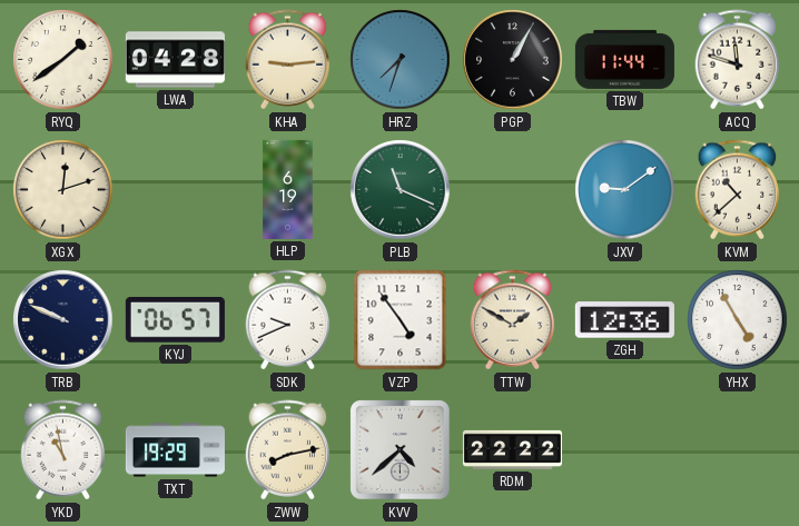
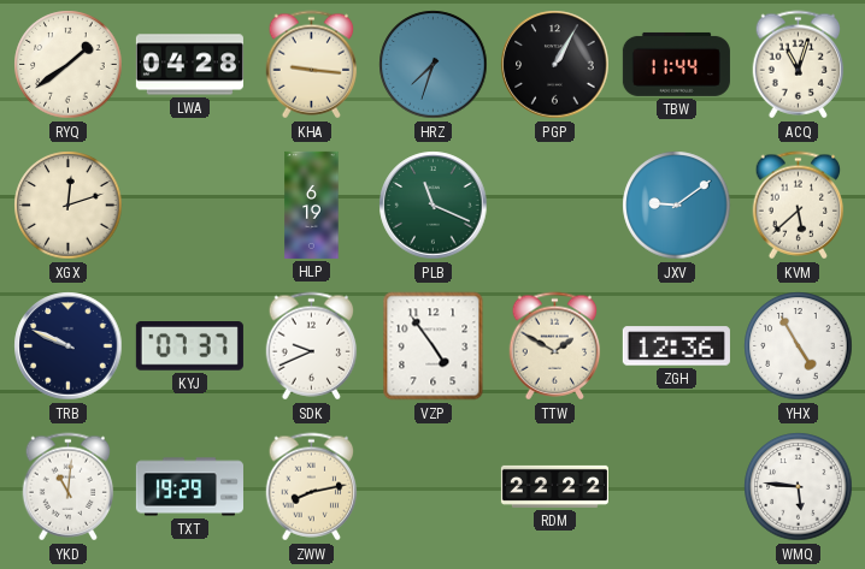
KHA: 9:14 -> 9:16 (312, 65)
ACQ: 11:48 -> 11:03 (799, 65)
KVM: 10:38 -> 5:38 (799, 206)
KYJ: 06:57 -> 07:37 (189, 346)
YKD: 10:58 -> 11:01 (69, 487)
KVV: 4:38 -> none (401, 450)
WMQ: none -> 5:46 (799, 487)
